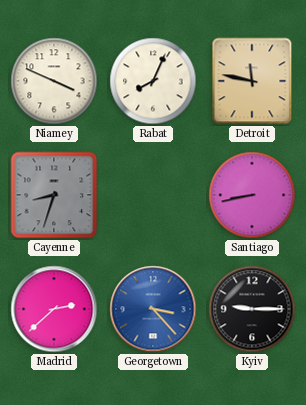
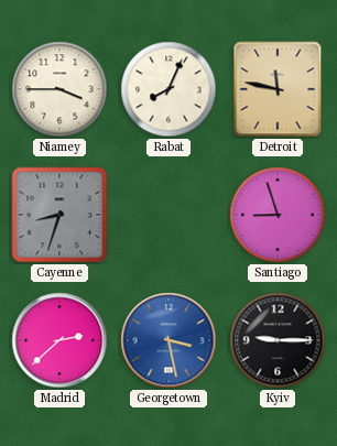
Niamey: 3:49 -> 3:45 (59, 89)
Santiago: 8:43 -> 8:57 (278, 215)
Georgetown: 3:23 -> 3:28 (168, 340)
